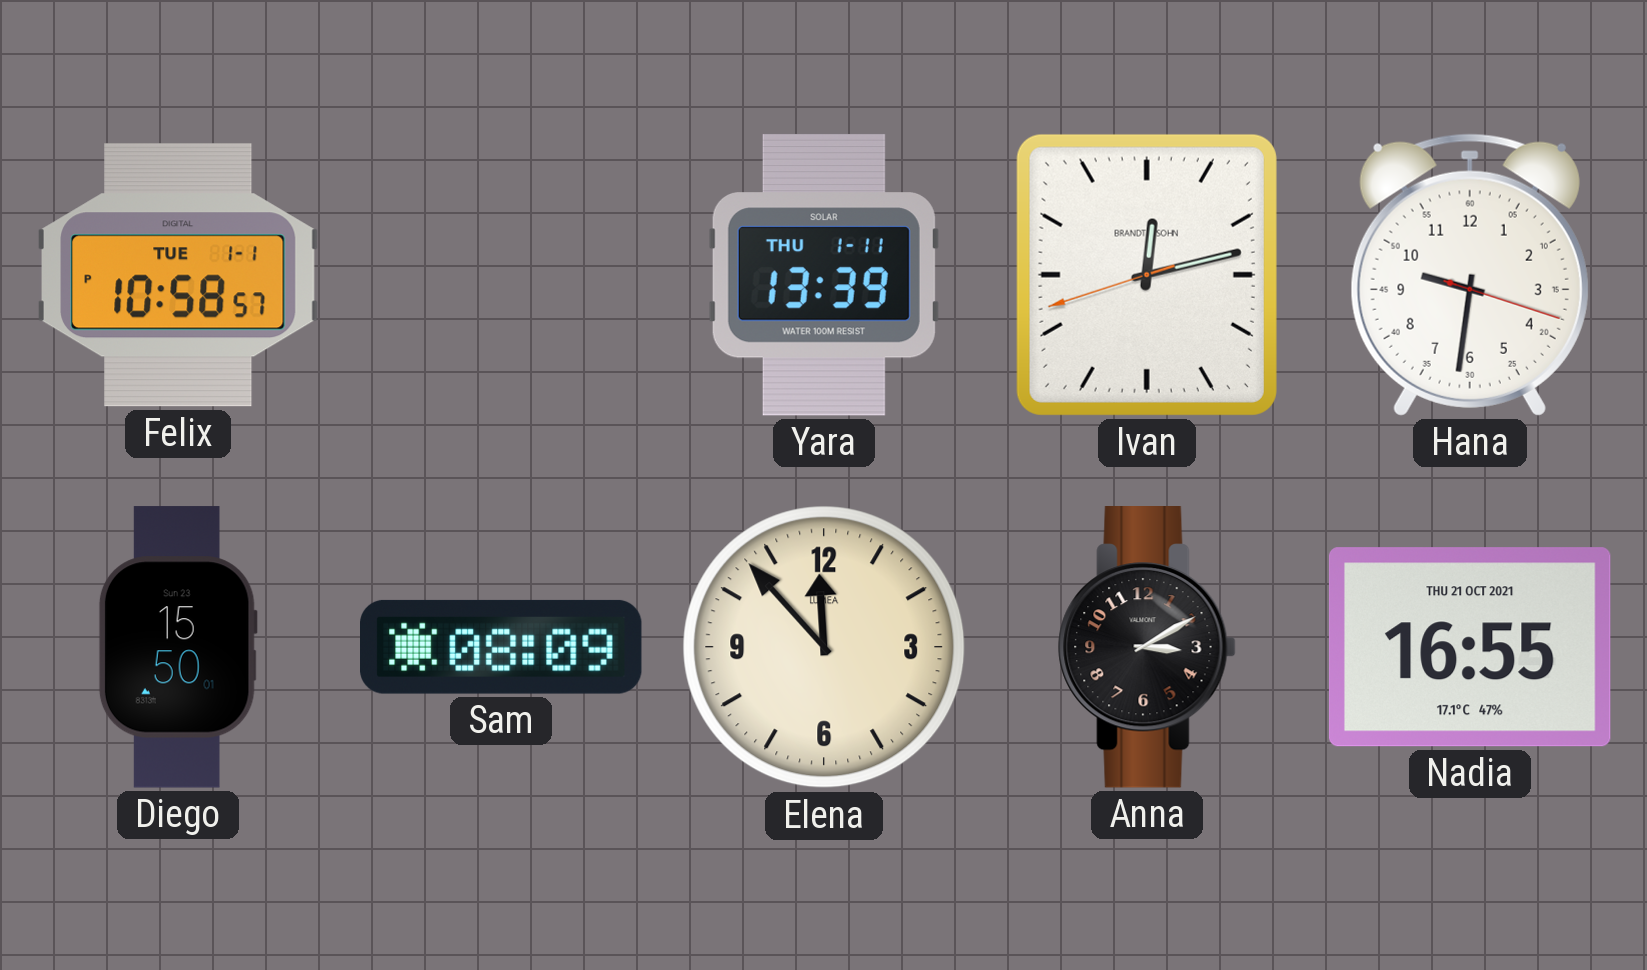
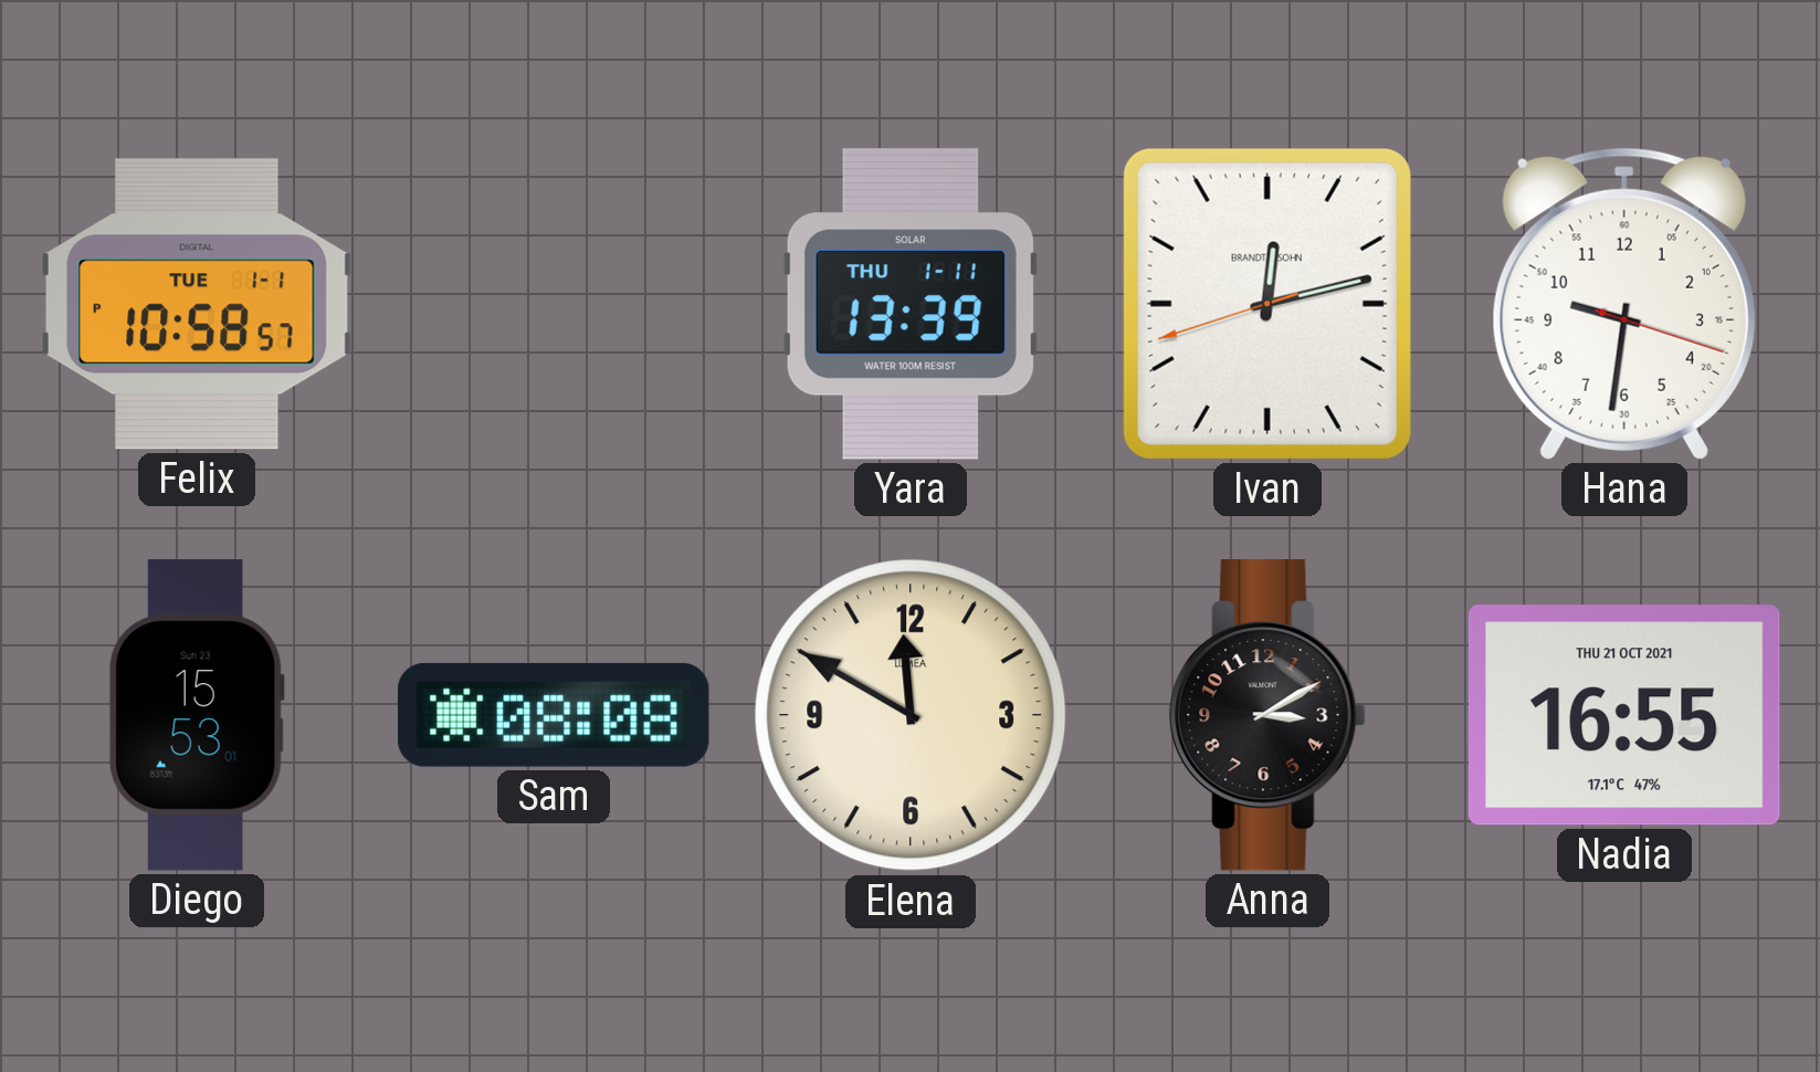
Diego: 15:50 -> 15:53 (197, 715)
Sam: 08:09 -> 08:08 (555, 715)
Elena: 11:53 -> 11:50 (911, 715)
